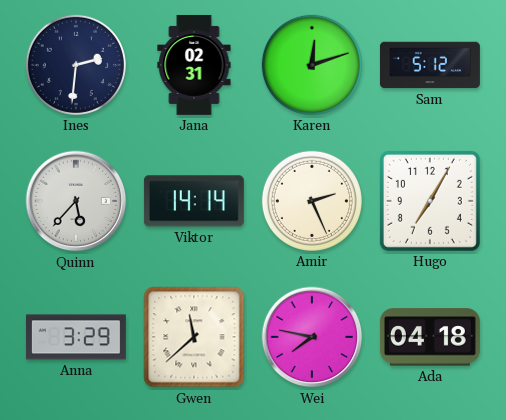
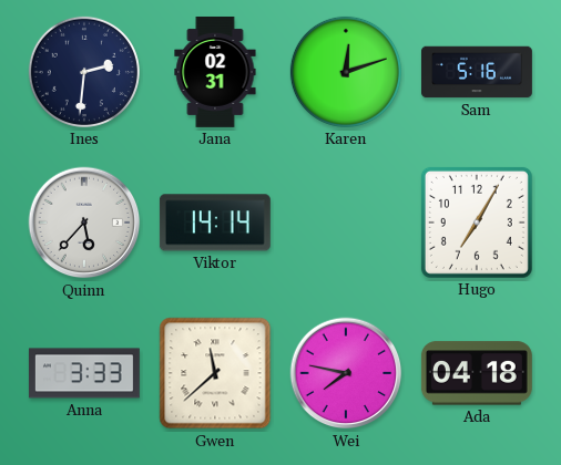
Sam: 5:12 -> 5:16 (477, 72)
Amir: 2:26 -> none (312, 201)
Anna: 3:29 -> 3:33 (84, 373)
